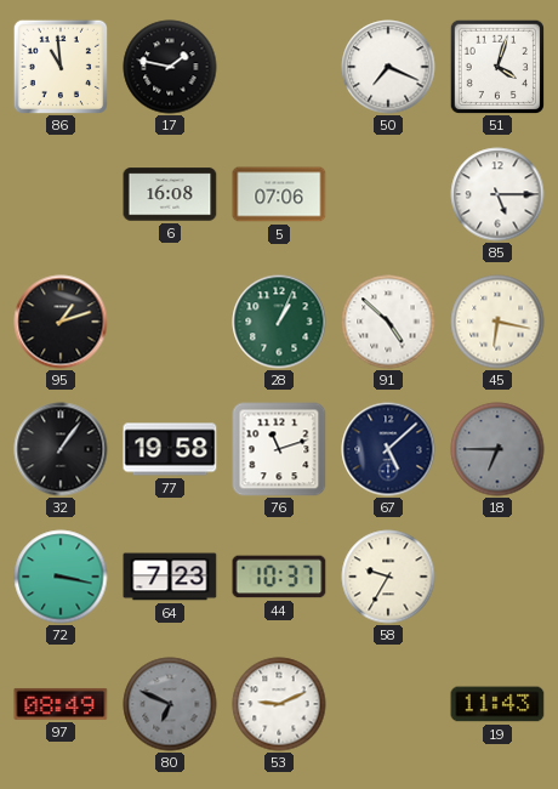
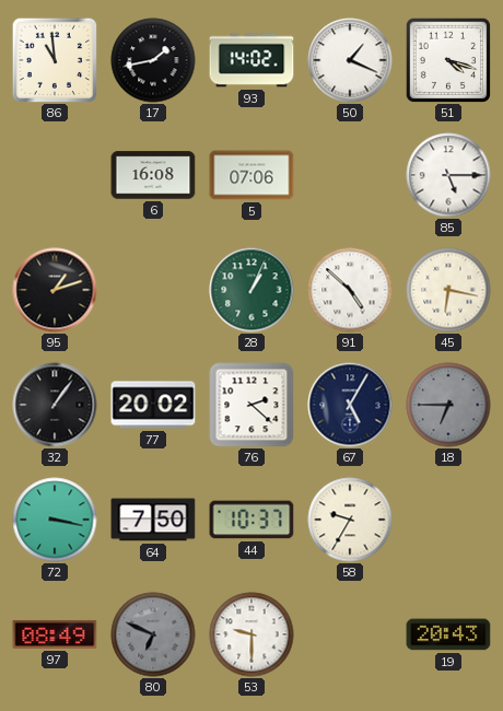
17: 1:47 -> 1:43 (153, 60)
93: none -> 14:02 (251, 60)
50: 7:19 -> 1:19 (350, 60)
51: 4:03 -> 4:18 (447, 59)
77: 19:58 -> 20:02 (153, 405)
76: 11:12 -> 2:22 (251, 405)
67: 5:08 -> 5:05 (350, 405)
64: 7:23 -> 7:50 (153, 520)
53: 9:11 -> 9:30 (251, 634)
19: 11:43 -> 20:43 (448, 634)
